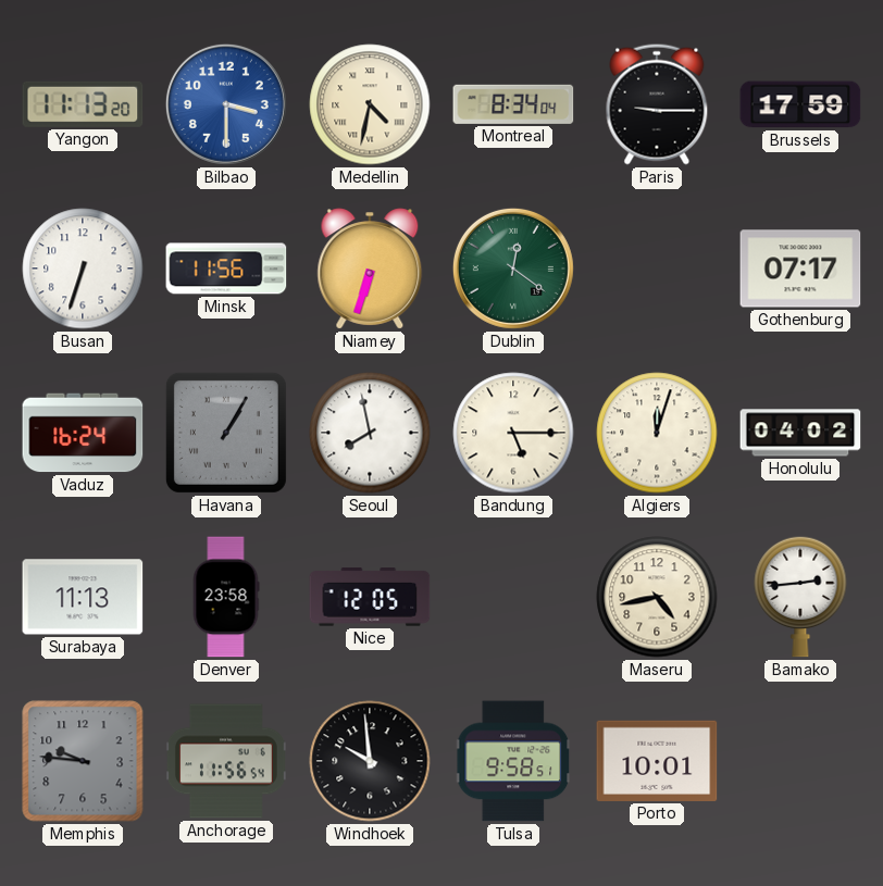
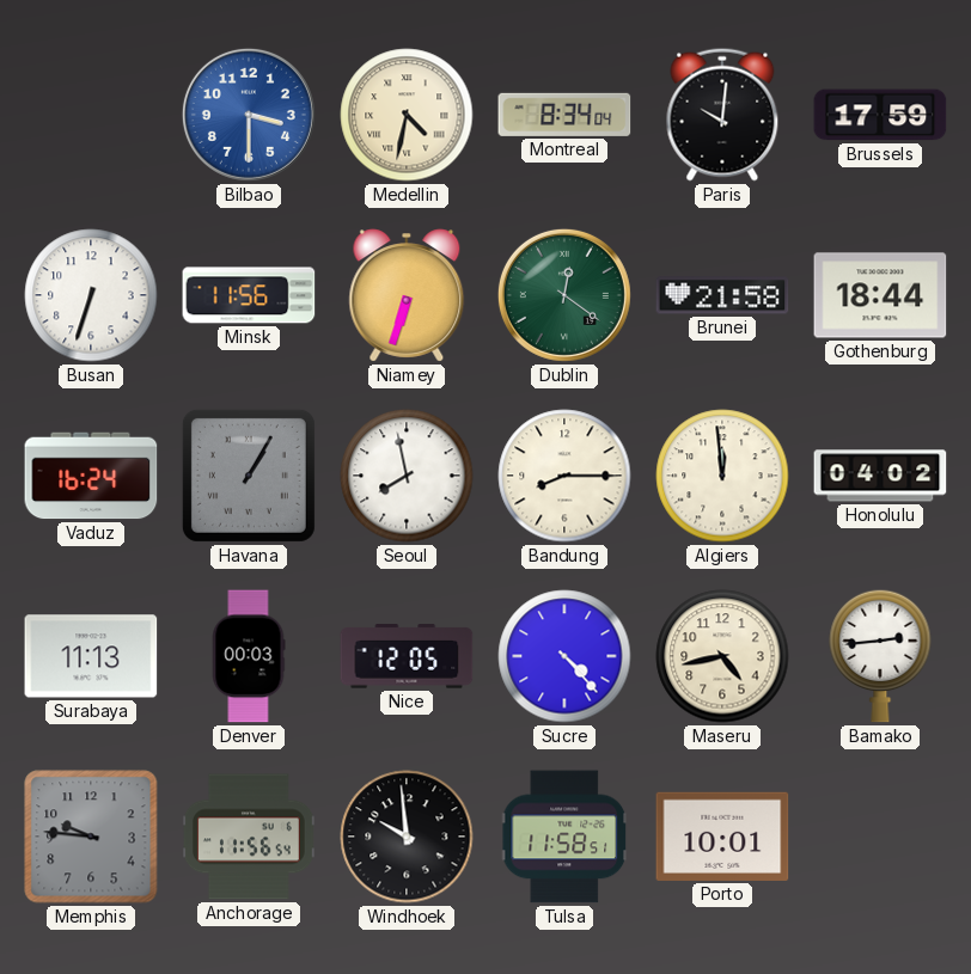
Yangon: 11:13 -> none (83, 104)
Paris: 9:15 -> 10:01 (722, 115)
Brunei: none -> 21:58 (722, 295)
Gothenburg: 07:17 -> 18:44 (880, 295)
Bandung: 5:15 -> 8:15 (564, 476)
Algiers: 12:03 -> 11:59 (722, 476)
Denver: 23:58 -> 00:03 (249, 656)
Sucre: none -> 4:23 (564, 656)
Tulsa: 9:58 -> 11:58 (564, 837)
